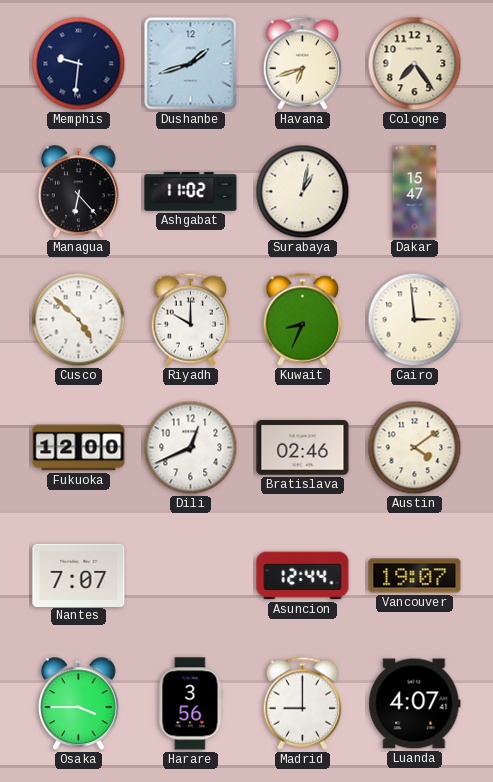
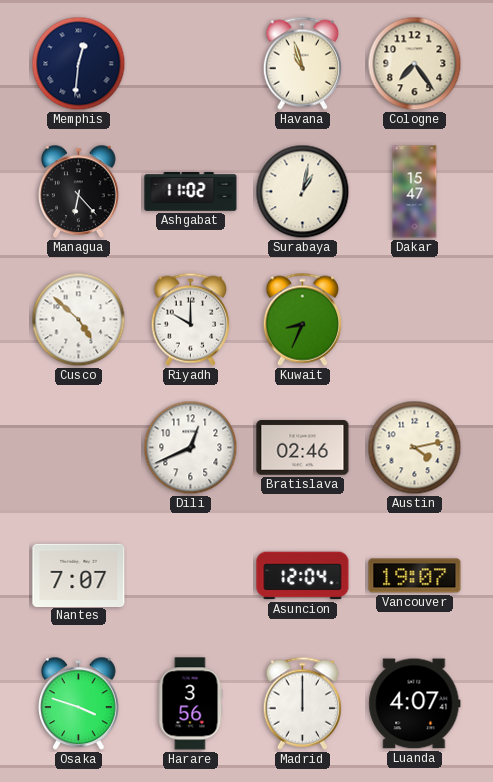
Memphis: 9:31 -> 12:31 (79, 64)
Dushanbe: 1:42 -> none (191, 64)
Havana: 6:42 -> 10:57 (302, 63)
Cairo: 2:59 -> none (415, 320)
Fukuoka: 12:00 -> none (79, 448)
Austin: 4:09 -> 4:13 (415, 448)
Asuncion: 12:44 -> 12:04 (303, 576)
Osaka: 3:45 -> 3:48 (79, 704)
Madrid: 9:00 -> 12:00 (302, 703)
